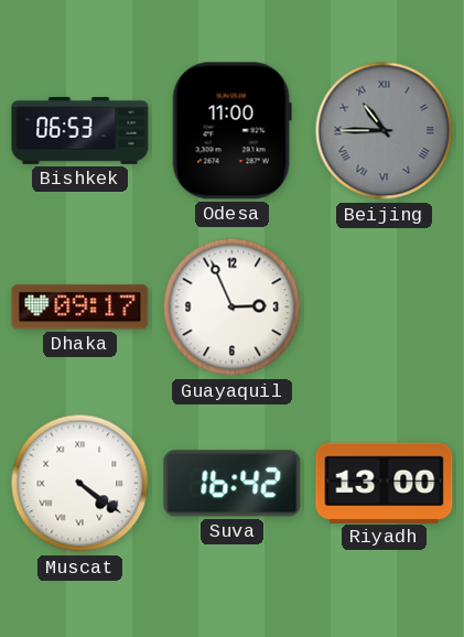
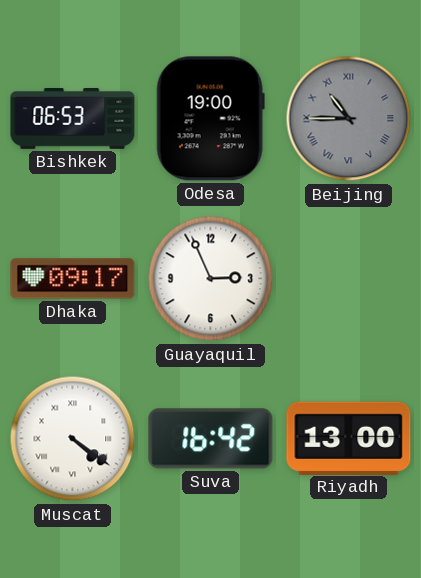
Odesa: 11:00 -> 19:00 (210, 119)
